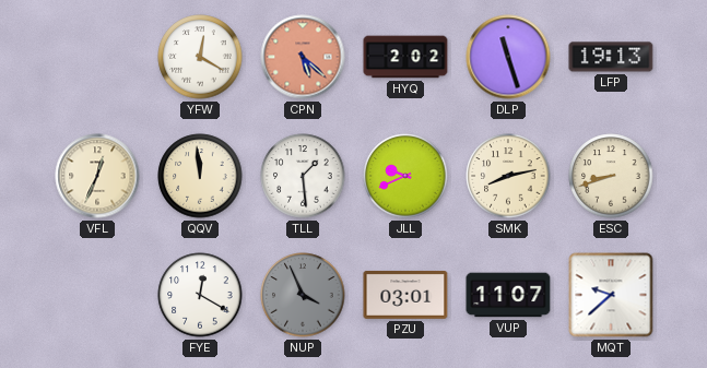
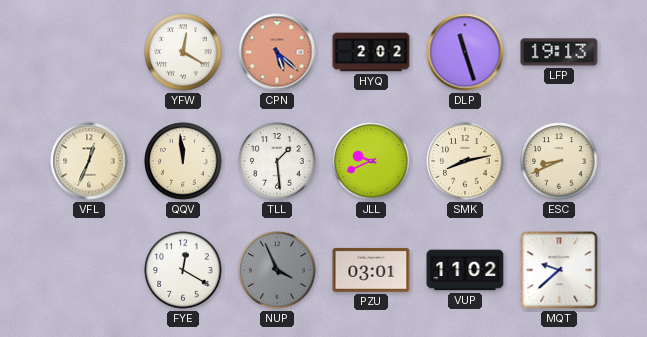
ESC: 8:42 -> 8:41 (559, 161)
VUP: 11:07 -> 11:02 (465, 270)
